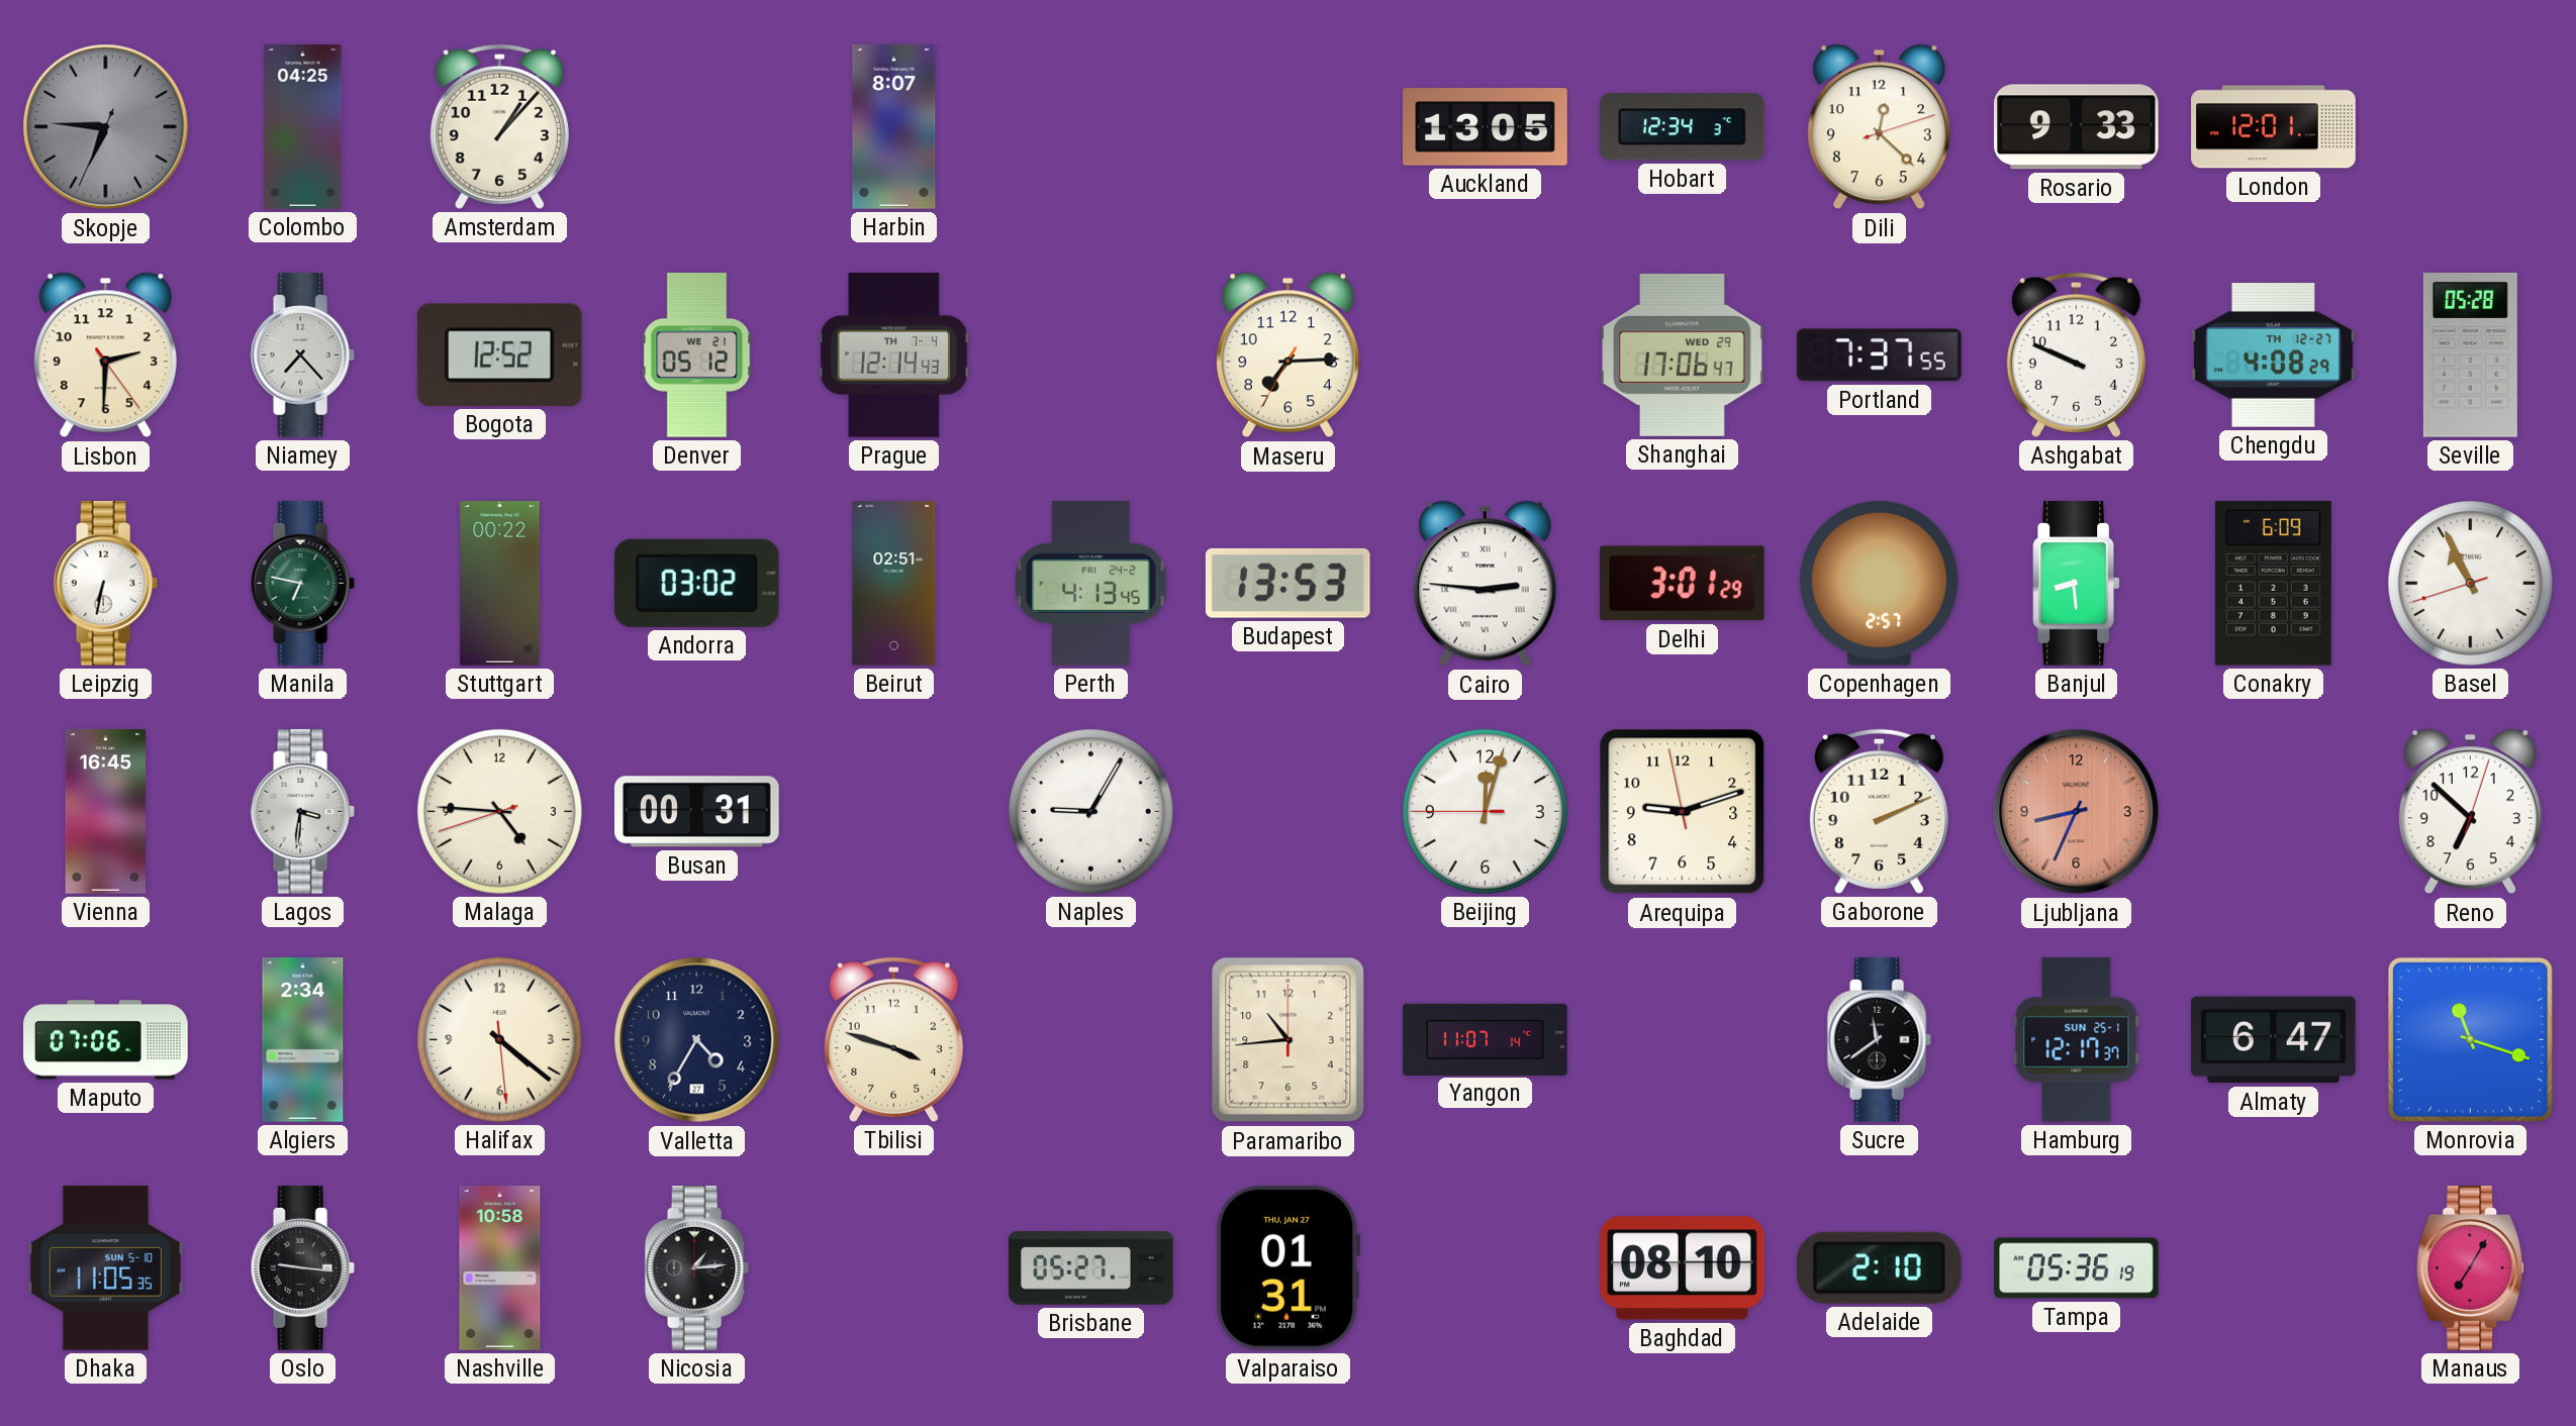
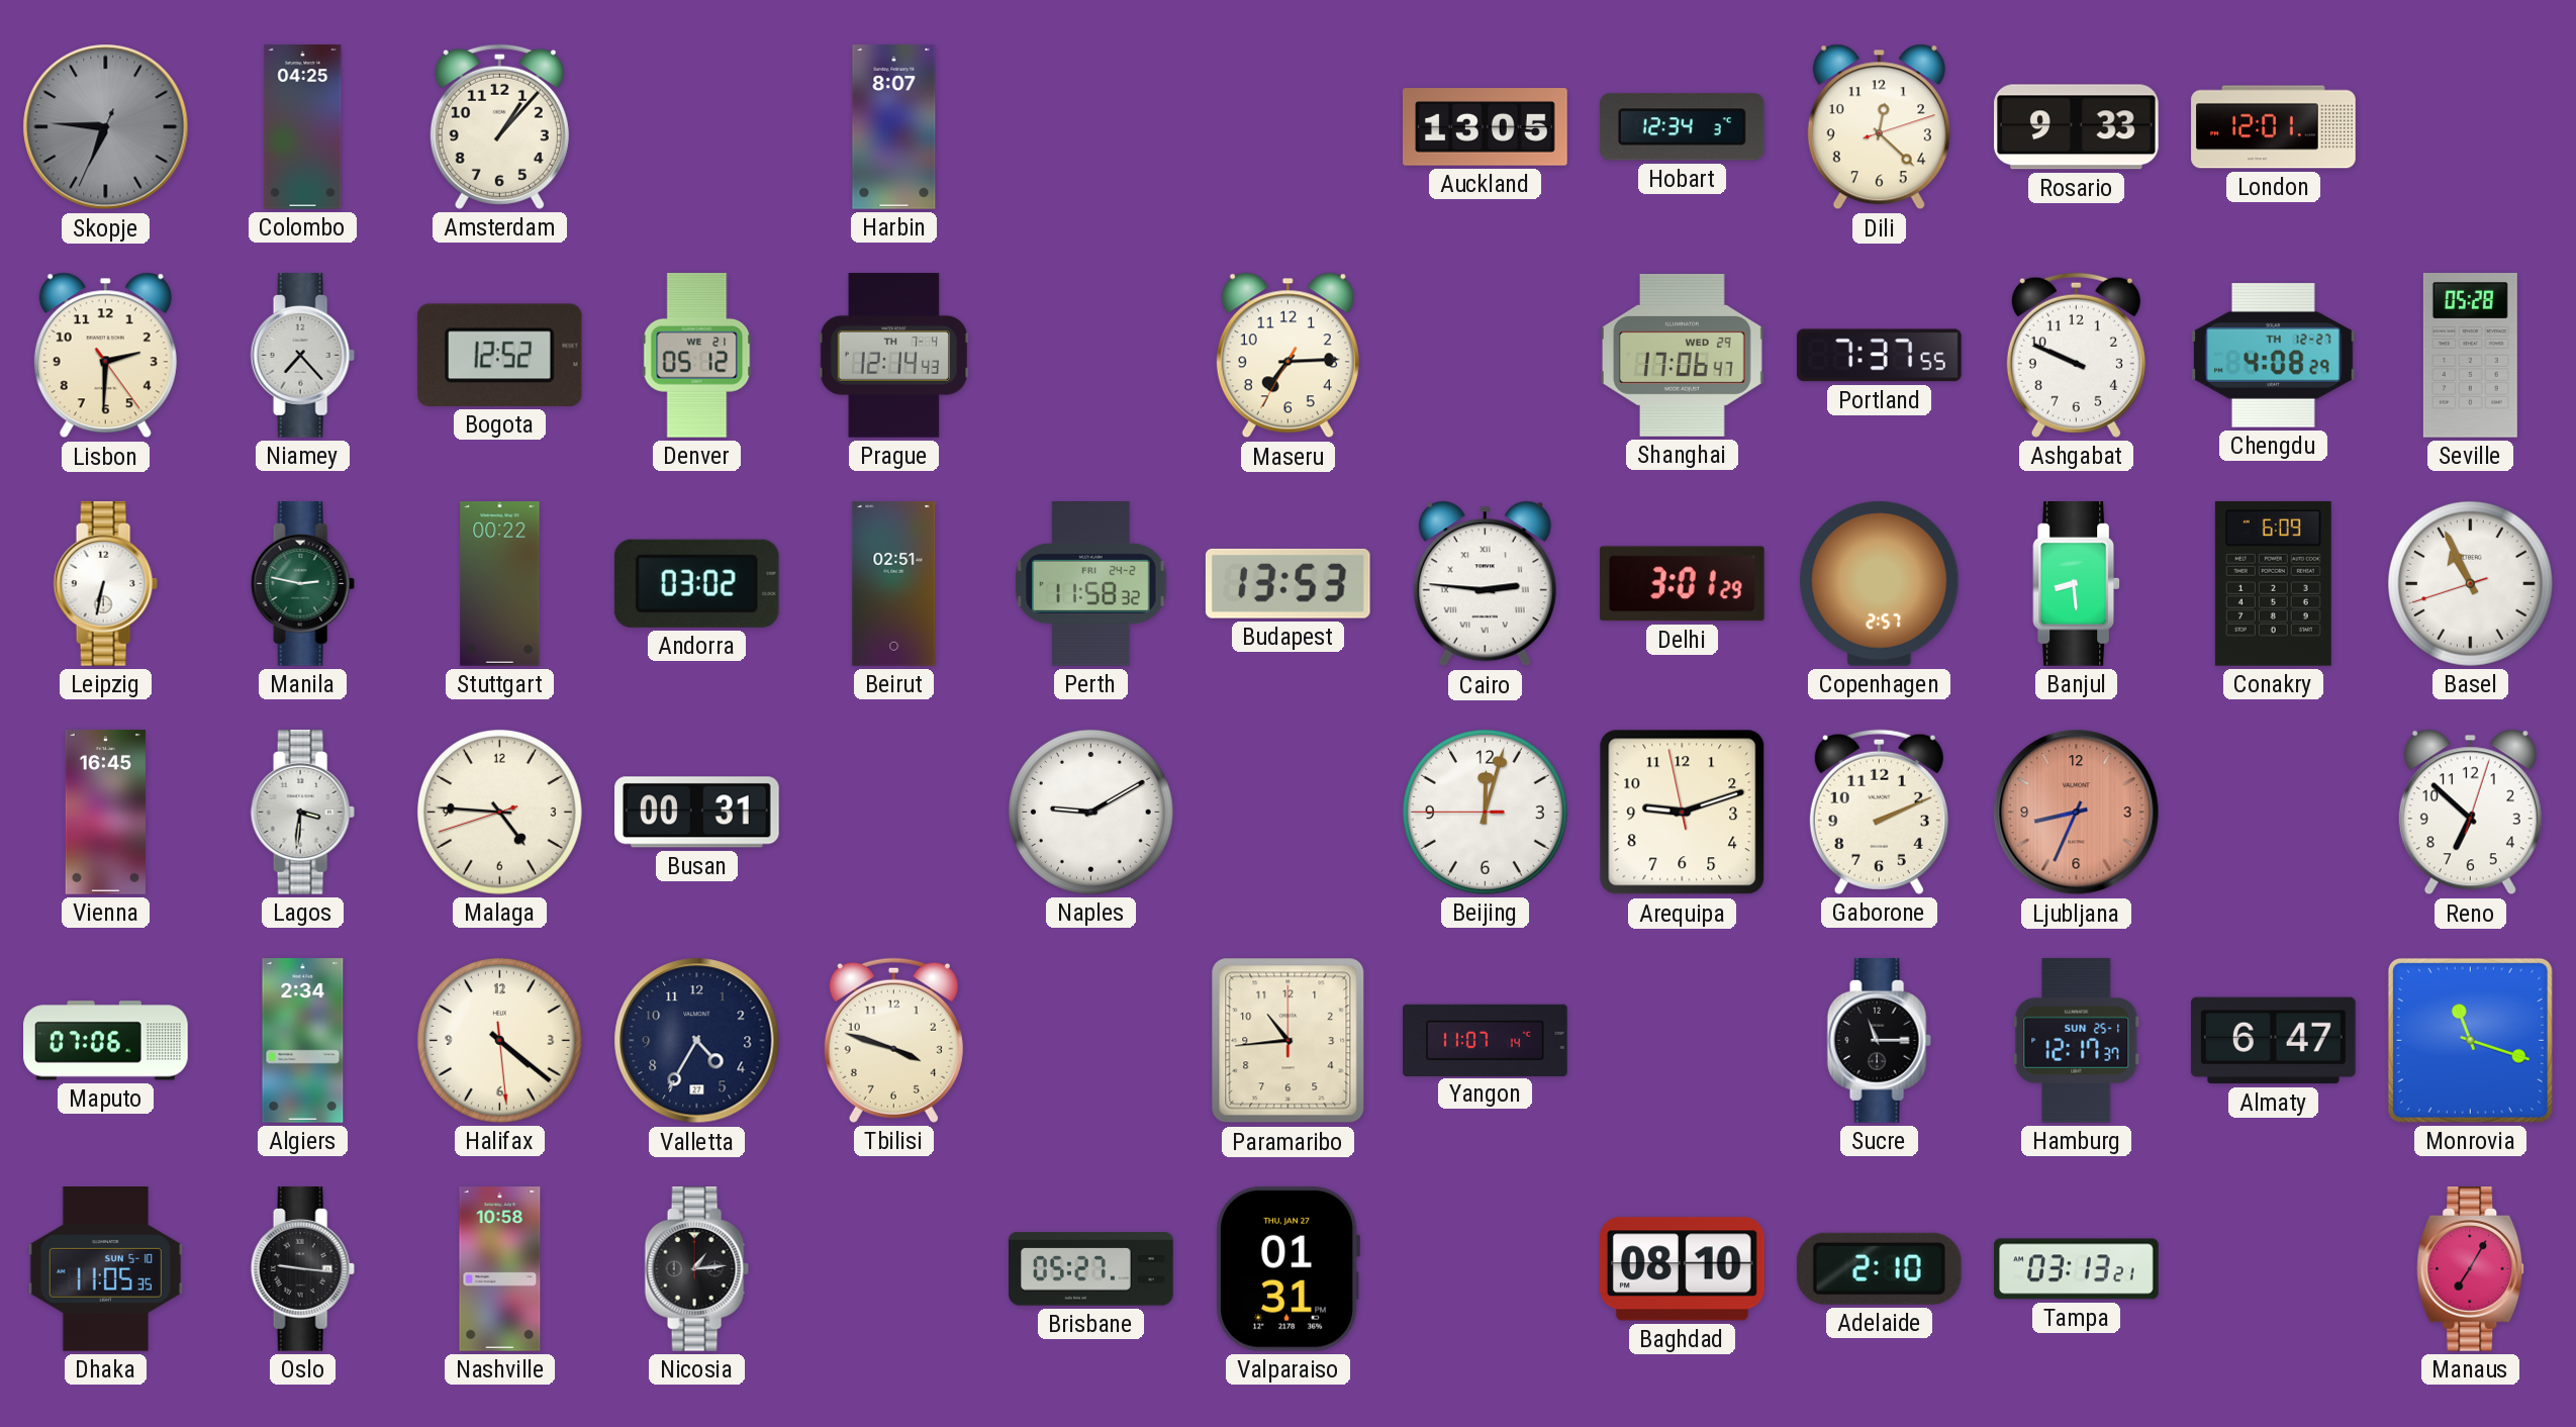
Manila: 6:47 -> 2:47 (302, 584)
Perth: 4:13 -> 11:58 (1091, 584)
Naples: 9:05 -> 9:10 (1090, 812)
Sucre: 11:39 -> 11:15 (1879, 1041)
Tampa: 05:36 -> 03:13 (2077, 1269)
